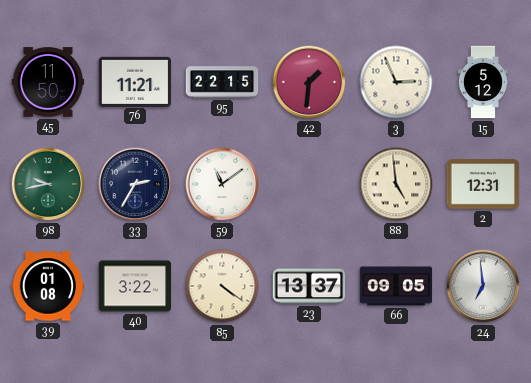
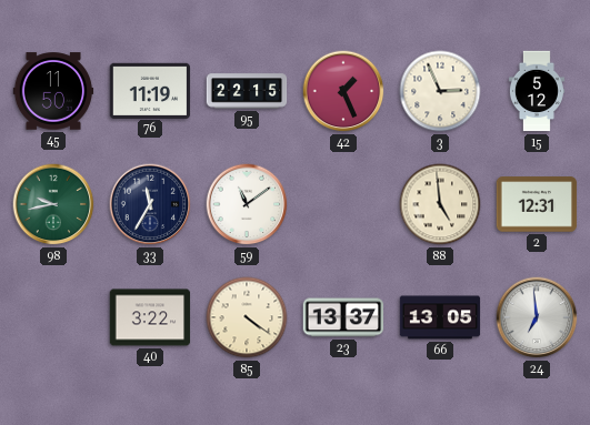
76: 11:21 -> 11:19 (150, 90)
42: 1:31 -> 1:26 (343, 91)
33: 2:35 -> 11:35 (150, 204)
39: 01:08 -> none (48, 286)
66: 09:05 -> 13:05 (440, 317)
